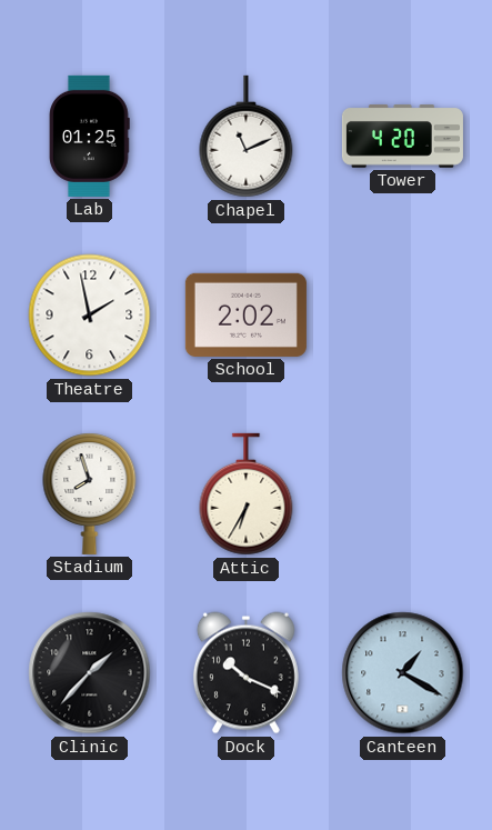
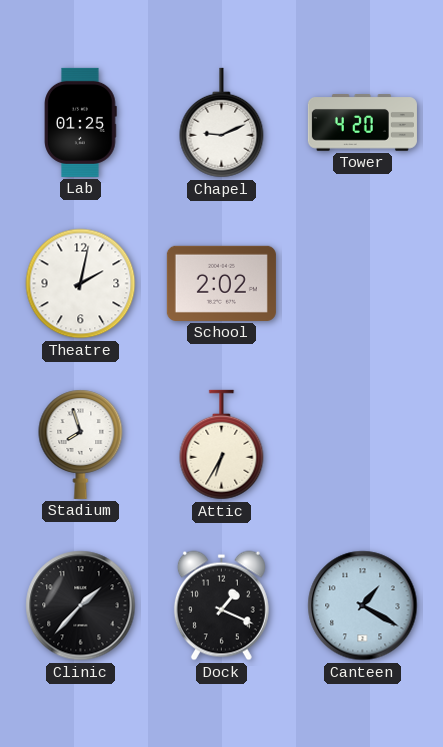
Chapel: 11:11 -> 9:11 (222, 123)
Theatre: 1:58 -> 2:02 (81, 284)
Dock: 10:19 -> 1:19 (221, 606)
